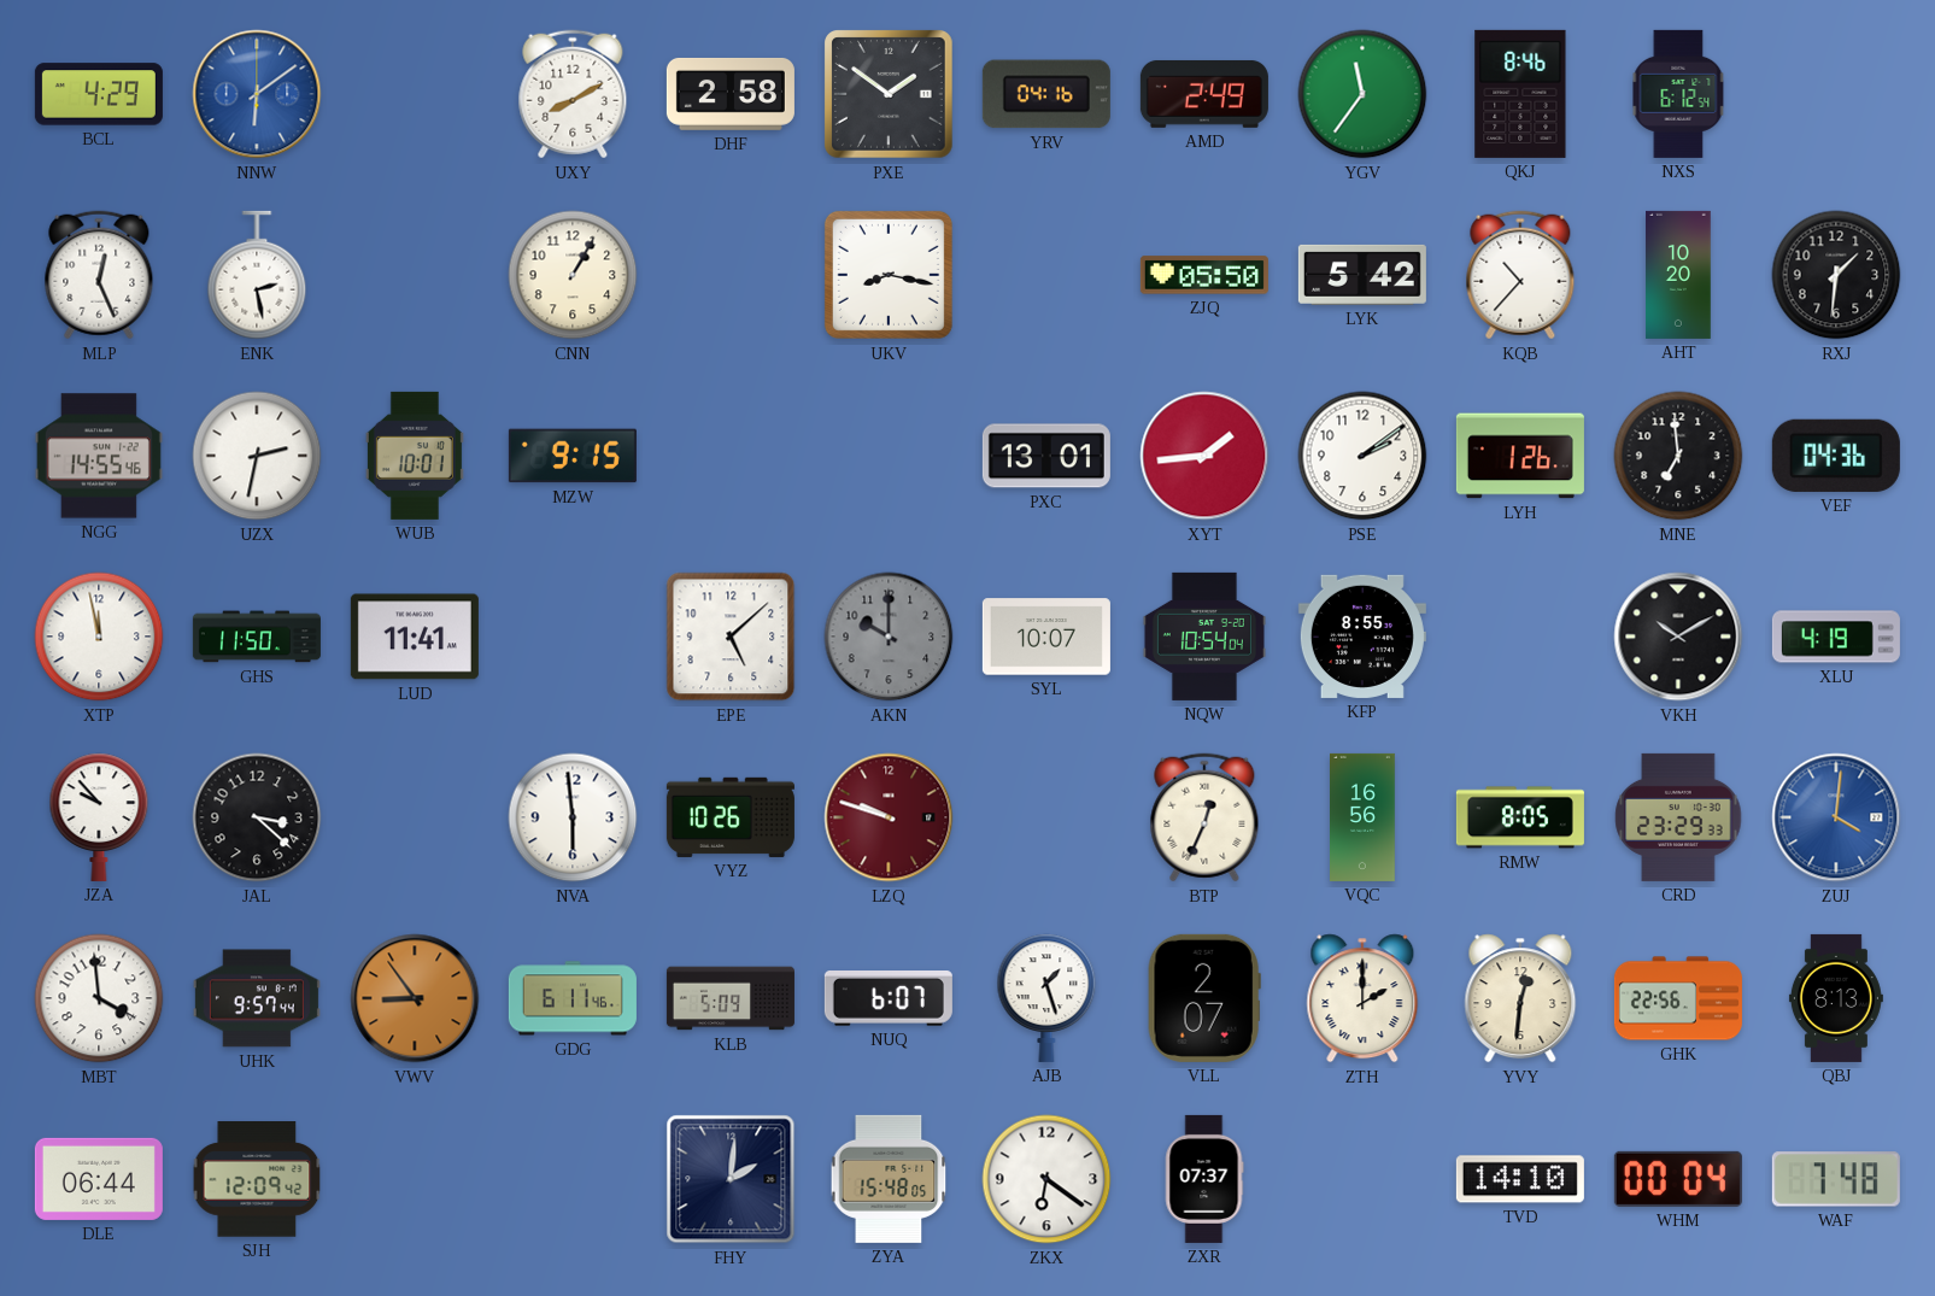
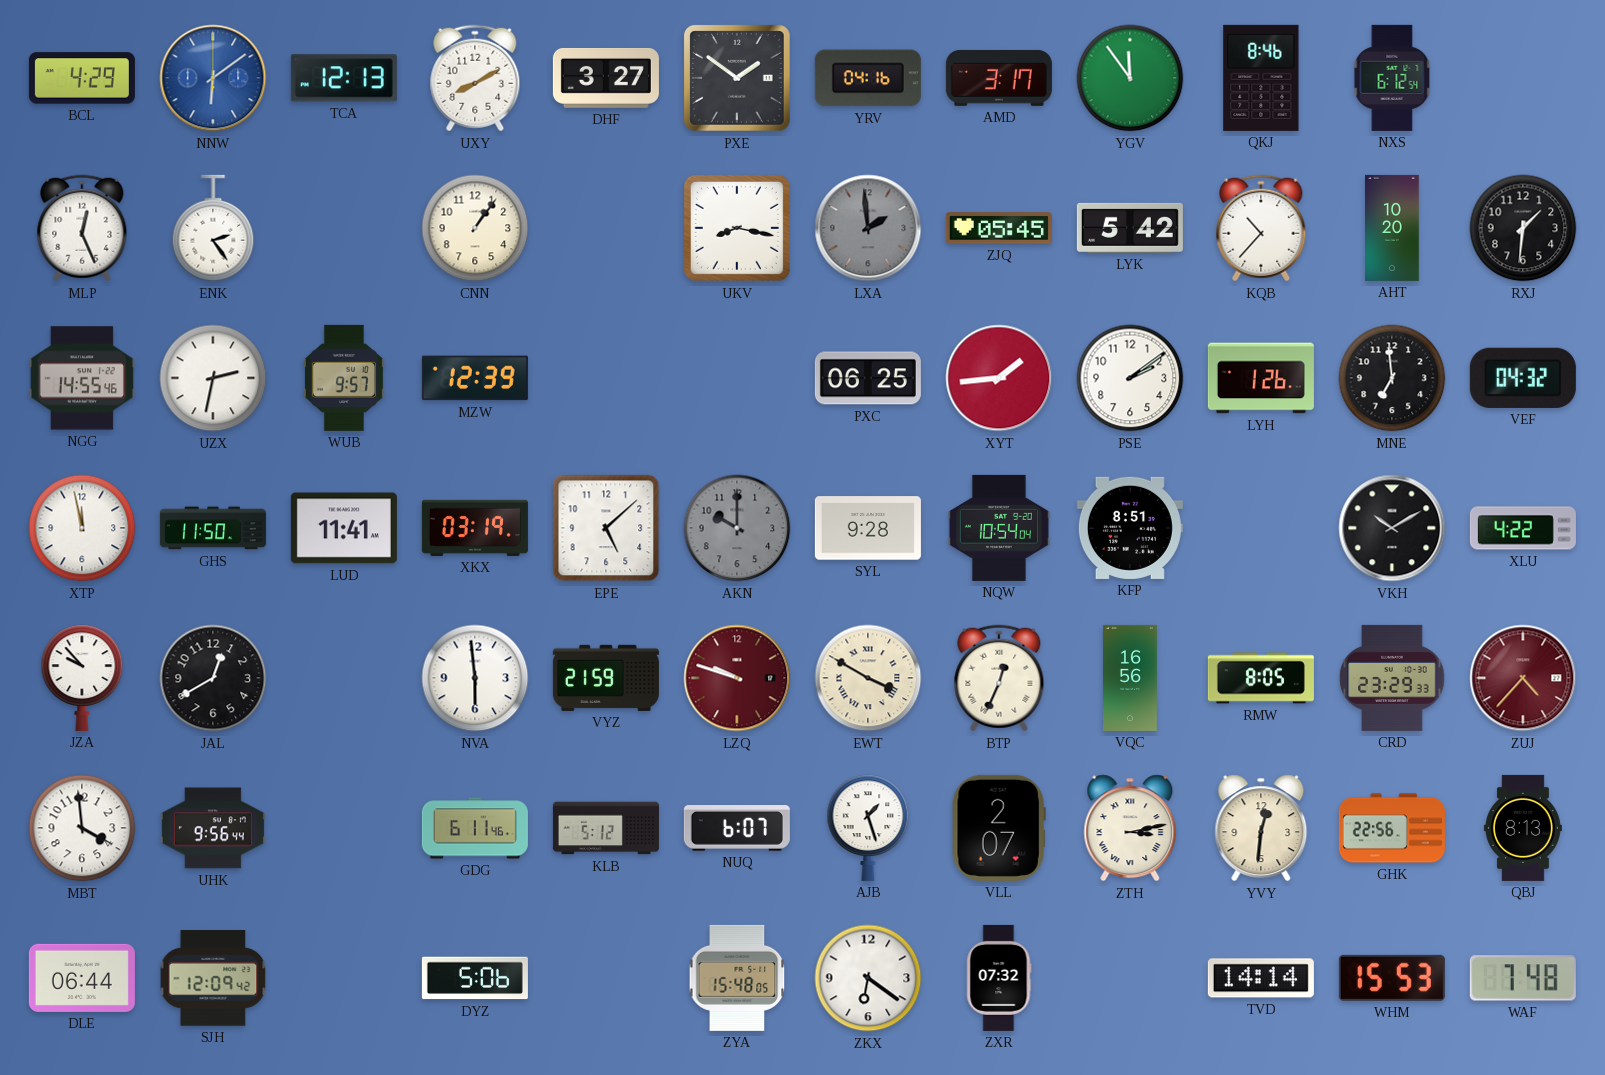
TCA: none -> 12:13 (344, 78)
DHF: 2:58 -> 3:27 (606, 78)
AMD: 2:49 -> 3:17 (999, 78)
YGV: 11:36 -> 11:54 (1130, 78)
ENK: 2:28 -> 2:24 (213, 228)
CNN: 1:05 -> 1:06 (475, 228)
LXA: none -> 1:59 (868, 228)
ZJQ: 05:50 -> 05:45 (999, 228)
WUB: 10:01 -> 9:57 (344, 378)
MZW: 9:15 -> 12:39 (475, 378)
PXC: 13:01 -> 06:25 (868, 378)
VEF: 04:36 -> 04:32 (1523, 378)
XKX: none -> 03:19 (475, 528)
SYL: 10:07 -> 9:28 (868, 528)
KFP: 8:55 -> 8:51 (1130, 528)
XLU: 4:19 -> 4:22 (1523, 528)
JAL: 3:22 -> 12:40 (213, 678)
VYZ: 10:26 -> 21:59 (606, 678)
EWT: none -> 3:50 (868, 678)
ZUJ: 4:01 -> 4:37 (1523, 678)
ZUJ dial: blue -> burgundy (1523, 678)
UHK: 9:57 -> 9:56 (213, 828)
VWV: 8:54 -> none (415, 998)
KLB: 5:09 -> 5:12 (606, 828)
ZTH: 2:00 -> 3:13 (1130, 828)
DYZ: none -> 5:06 (475, 978)
FHY: 2:01 -> none (731, 1179)
ZXR: 07:37 -> 07:32 (999, 978)
TVD: 14:10 -> 14:14 (1261, 978)
WHM: 00:04 -> 15:53 (1392, 978)
